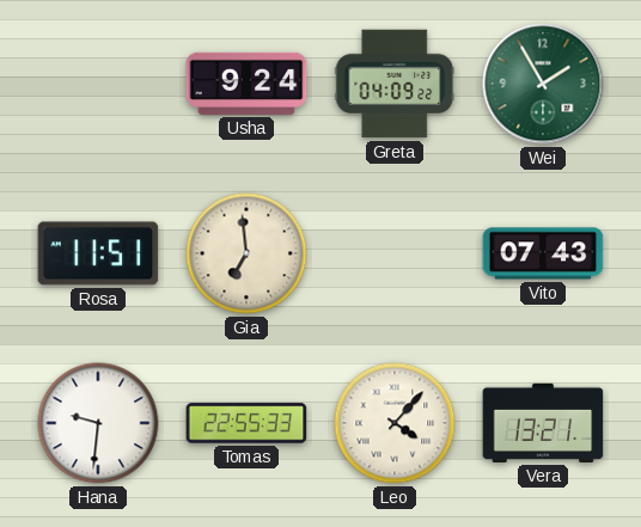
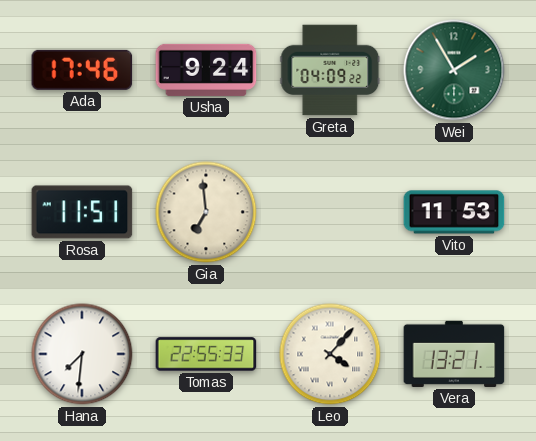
Ada: none -> 17:46 (82, 70)
Vito: 07:43 -> 11:53 (454, 212)
Hana: 9:31 -> 7:31 (82, 354)
